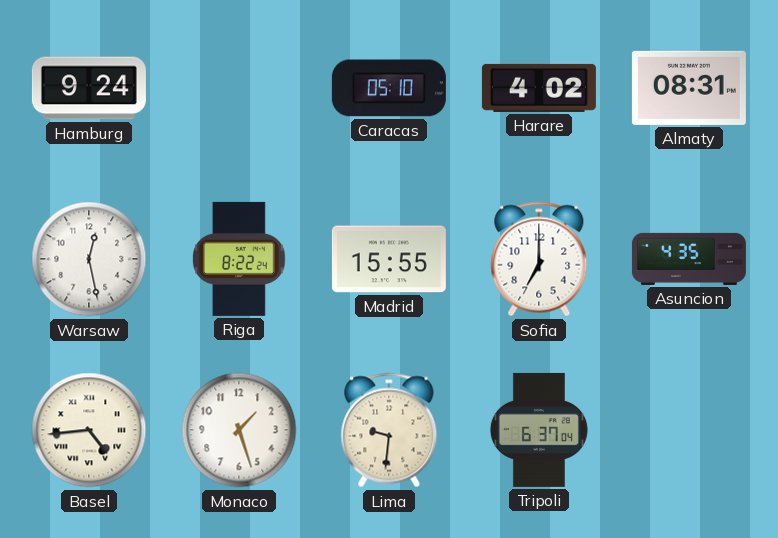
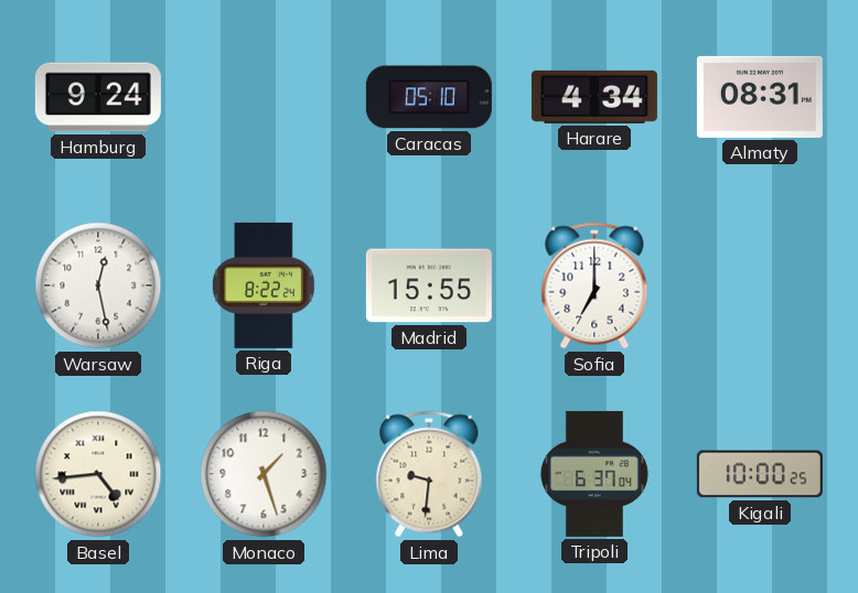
Harare: 4:02 -> 4:34 (594, 97)
Asuncion: 4:35 -> none (689, 259)
Kigali: none -> 10:00 (760, 474)
